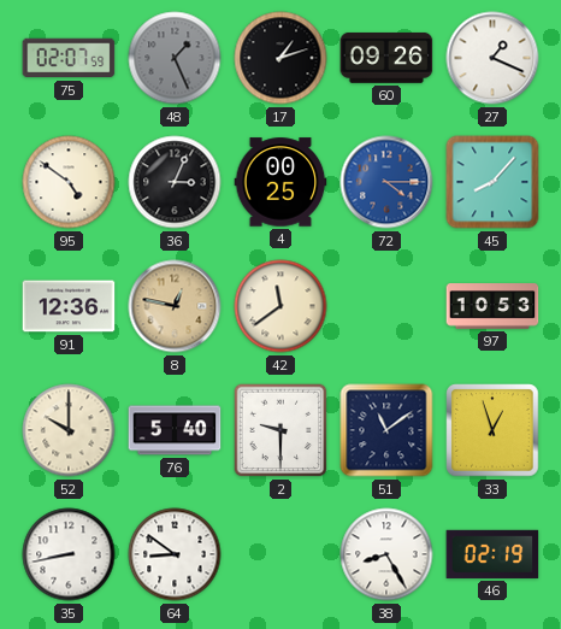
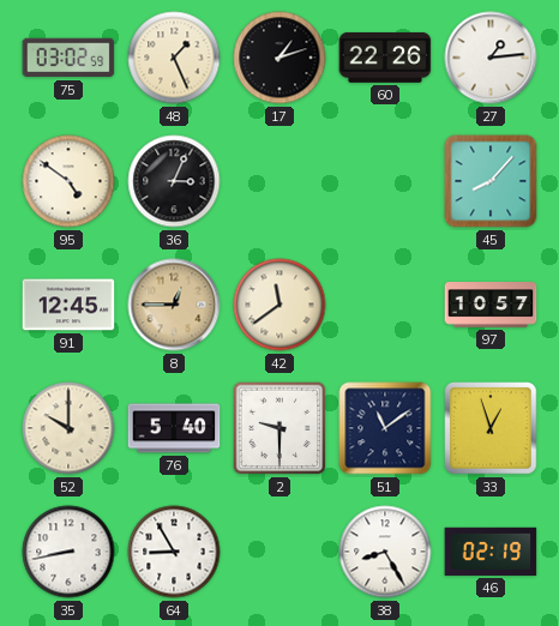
75: 02:07 -> 03:02 (68, 58)
48 dial: grey -> cream (174, 58)
60: 09:26 -> 22:26 (385, 58)
27: 1:19 -> 1:14 (491, 58)
4: 00:25 -> none (280, 182)
72: 4:15 -> none (386, 182)
91: 12:36 -> 12:45 (68, 305)
8: 12:47 -> 12:45 (174, 305)
97: 10:53 -> 10:57 (491, 305)
64: 8:51 -> 8:55 (174, 552)
